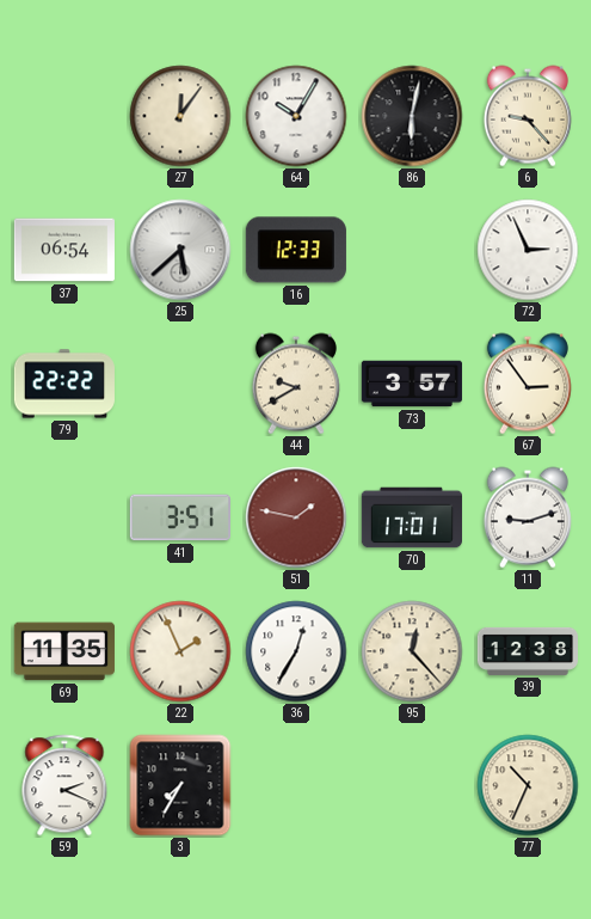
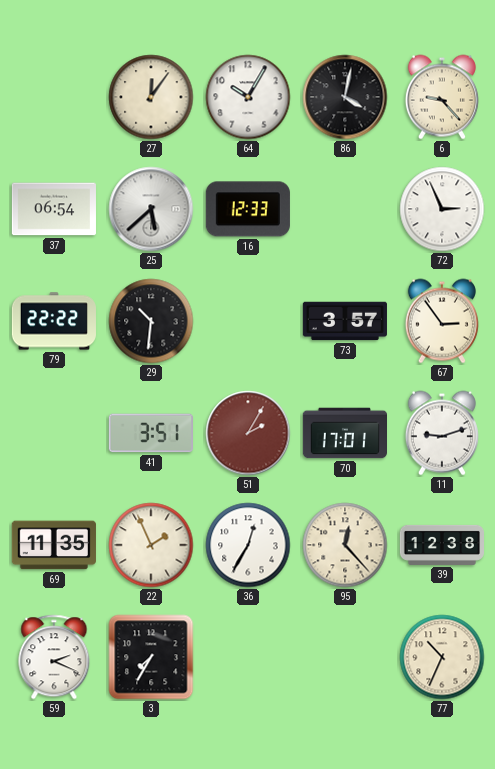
86: 6:02 -> 4:02 (345, 97)
29: none -> 10:31 (151, 321)
44: 9:40 -> none (296, 384)
51: 1:47 -> 2:05 (248, 433)
